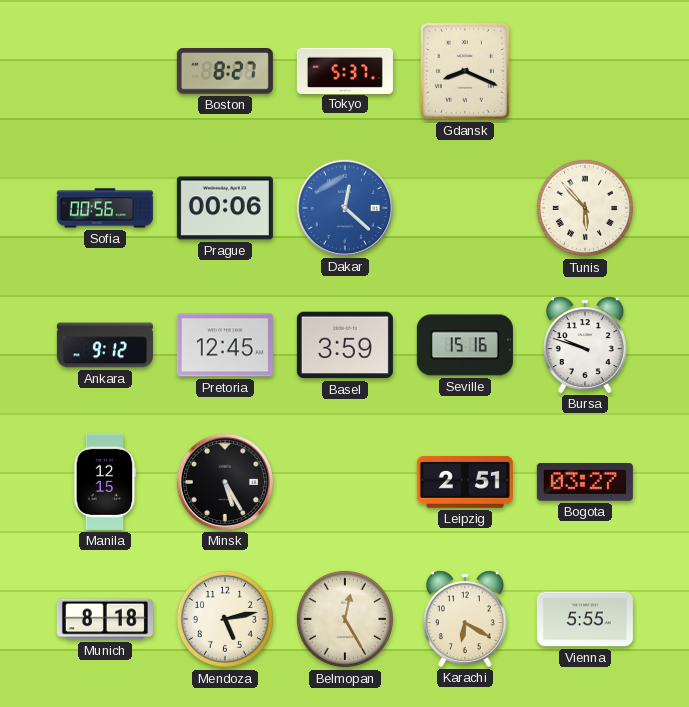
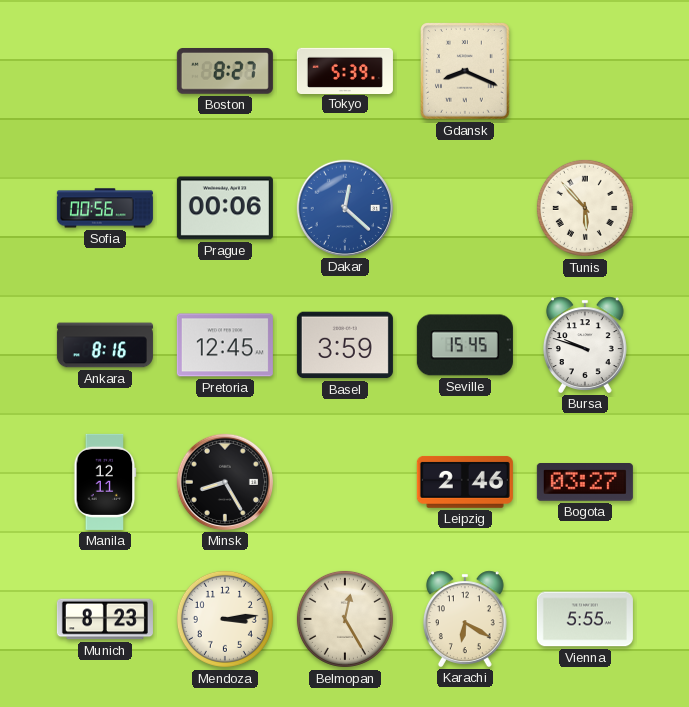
Tokyo: 5:37 -> 5:39 (345, 70)
Ankara: 9:12 -> 8:16 (105, 345)
Seville: 15:16 -> 15:45 (465, 345)
Manila: 12:15 -> 12:11 (105, 482)
Minsk: 5:25 -> 8:25 (225, 482)
Leipzig: 2:51 -> 2:46 (465, 482)
Munich: 8:18 -> 8:23 (105, 619)
Mendoza: 5:13 -> 3:14 (225, 619)
